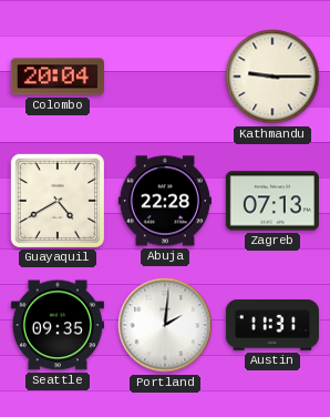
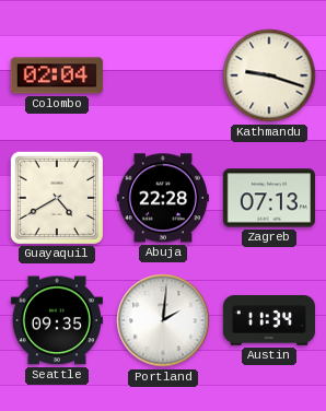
Colombo: 20:04 -> 02:04 (57, 75)
Kathmandu: 9:15 -> 9:18 (269, 75)
Austin: 11:31 -> 11:34 (269, 321)
